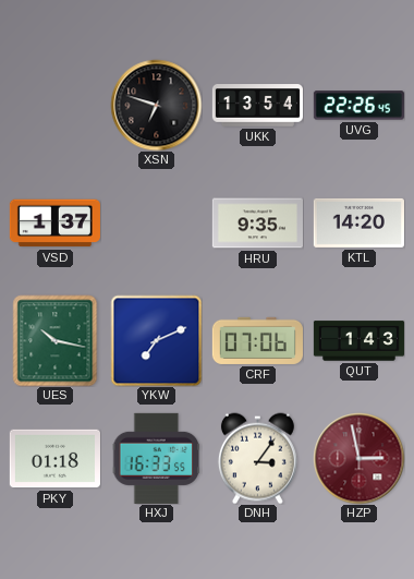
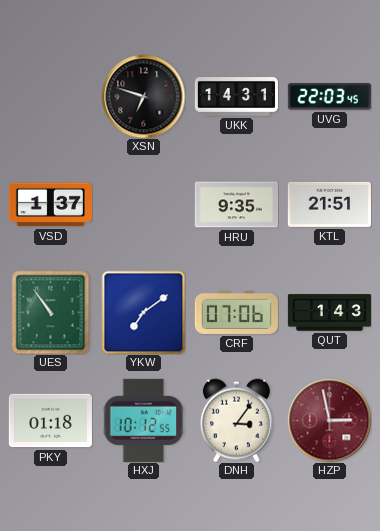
UKK: 13:54 -> 14:31 (236, 97)
UVG: 22:26 -> 22:03 (329, 97)
KTL: 14:20 -> 21:51 (329, 204)
UES: 10:17 -> 10:54 (51, 312)
YKW: 7:11 -> 7:09 (143, 312)
HXJ: 16:33 -> 10:12 (144, 420)
